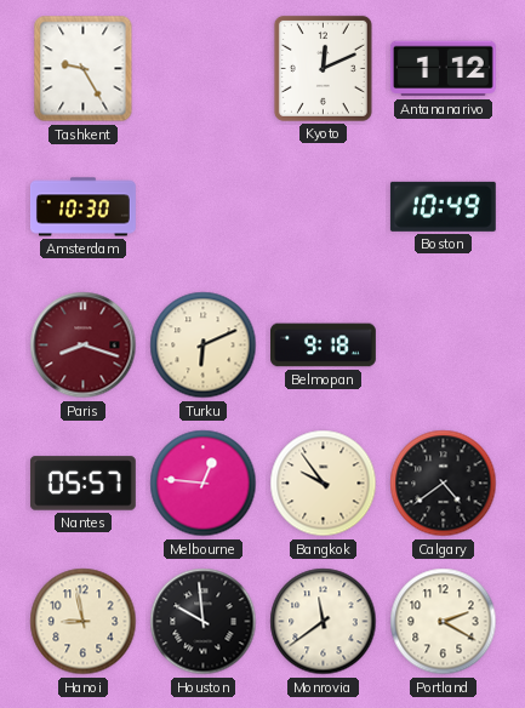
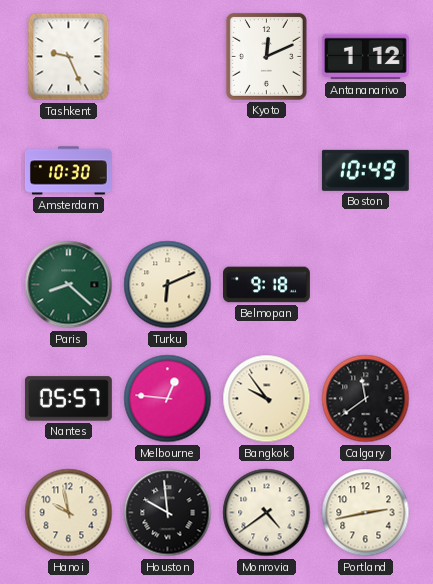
Tashkent: 9:25 -> 9:26 (69, 57)
Paris: 8:18 -> 8:22 (69, 285)
Paris dial: burgundy -> green (69, 285)
Calgary: 4:39 -> 11:39 (366, 399)
Hanoi: 8:58 -> 9:58 (69, 513)
Monrovia: 11:39 -> 4:39 (267, 513)
Portland: 2:20 -> 2:43 (366, 513)
